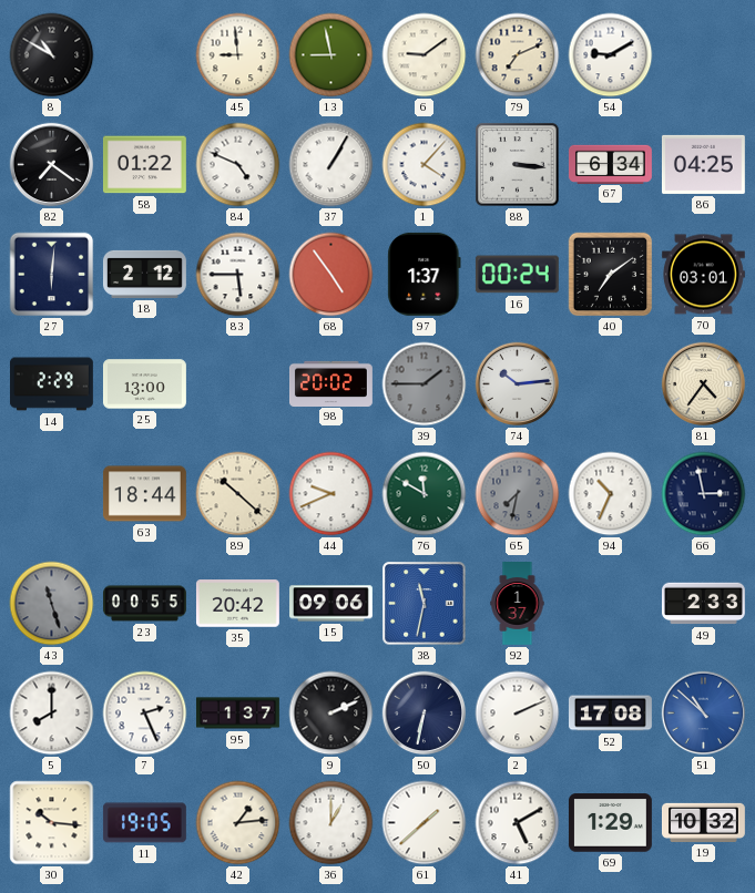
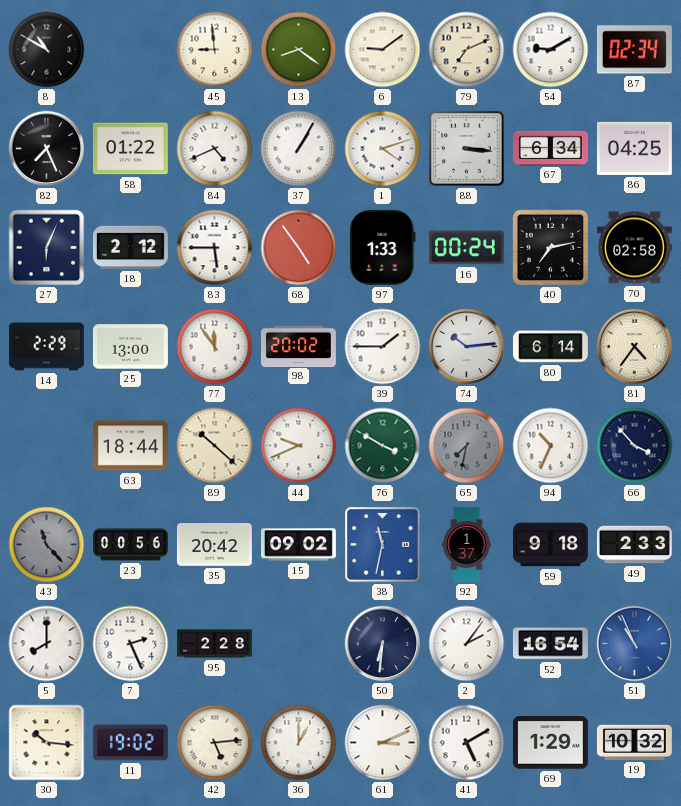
13: 8:58 -> 8:21 (299, 50)
87: none -> 02:34 (634, 50)
82: 7:21 -> 7:26 (47, 149)
84: 4:49 -> 4:41 (215, 149)
1: 4:07 -> 4:12 (383, 149)
27: 6:01 -> 6:04 (47, 248)
97: 1:37 -> 1:33 (383, 247)
40: 7:09 -> 7:13 (551, 248)
70: 03:01 -> 02:58 (634, 248)
77: none -> 11:54 (215, 347)
39 dial: grey -> white (383, 347)
80: none -> 6:14 (550, 347)
76: 11:50 -> 3:50 (383, 446)
66: 2:58 -> 3:53 (635, 446)
43: 11:27 -> 11:23 (47, 545)
23: 00:55 -> 00:56 (131, 545)
15: 09:06 -> 09:02 (299, 545)
59: none -> 9:18 (550, 545)
95: 1:37 -> 2:28 (214, 644)
9: 2:11 -> none (331, 714)
50: 6:32 -> 6:31 (383, 644)
2: 2:11 -> 2:06 (467, 644)
52: 17:08 -> 16:54 (550, 644)
51: 10:52 -> 10:56 (635, 644)
11: 19:05 -> 19:02 (130, 743)
42: 1:14 -> 5:14 (215, 743)
61: 1:38 -> 3:11 (383, 743)
